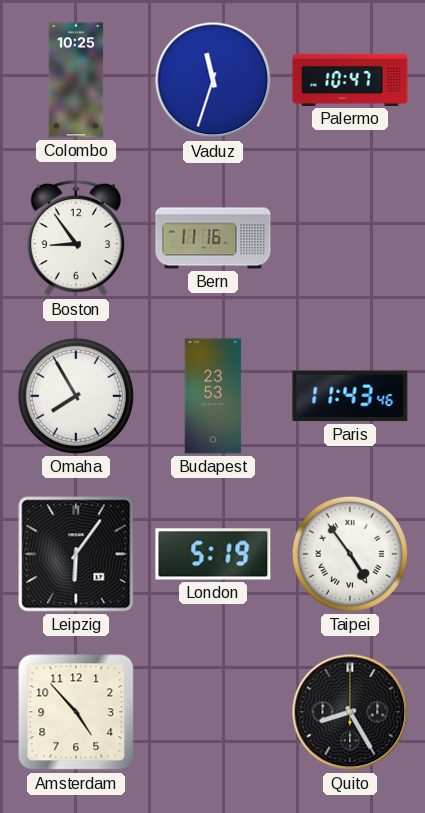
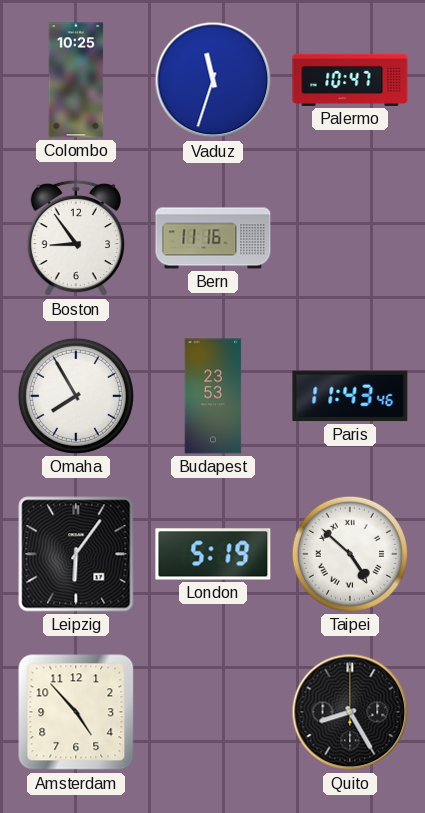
Taipei: 4:54 -> 4:52 (350, 554)
